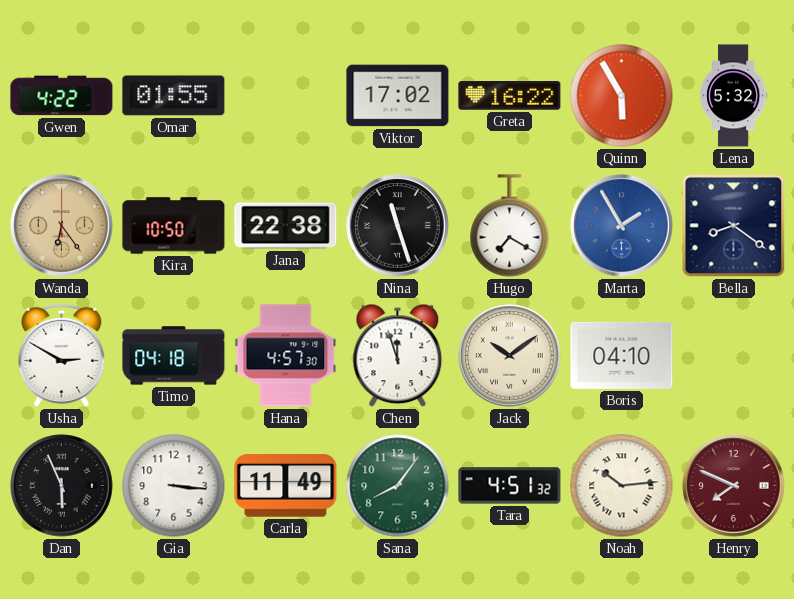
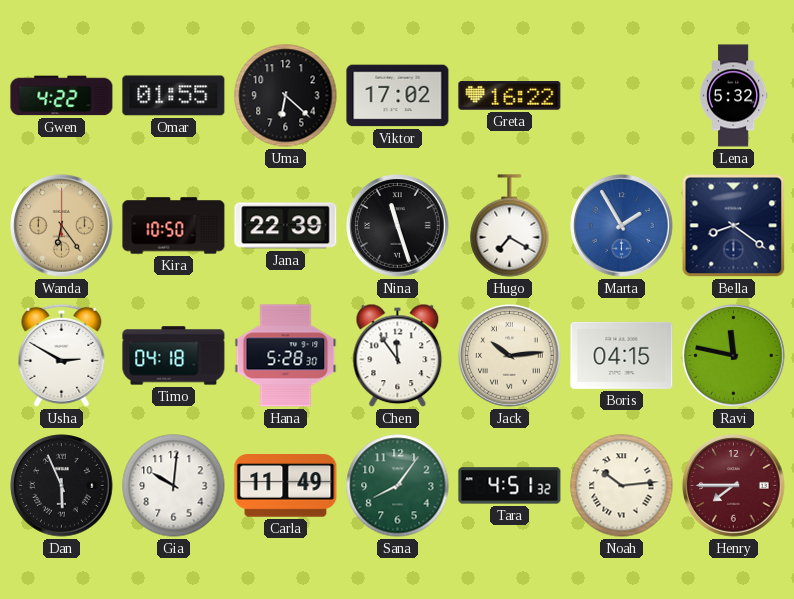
Uma: none -> 6:22 (286, 96)
Quinn: 5:55 -> none (622, 96)
Jana: 22:38 -> 22:39 (286, 226)
Hana: 4:57 -> 5:28 (286, 356)
Chen: 11:57 -> 11:54 (398, 356)
Jack: 10:09 -> 10:14 (510, 356)
Boris: 04:10 -> 04:15 (622, 355)
Ravi: none -> 11:47 (734, 356)
Gia: 3:16 -> 10:01 (174, 486)
Henry: 7:49 -> 7:45 (734, 486)
